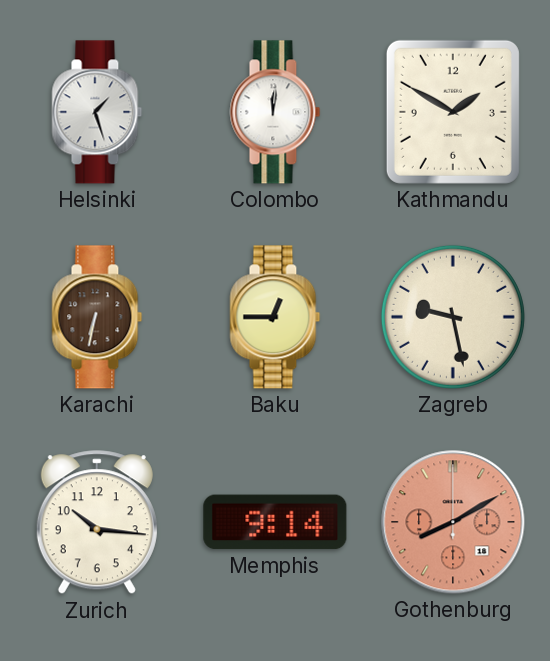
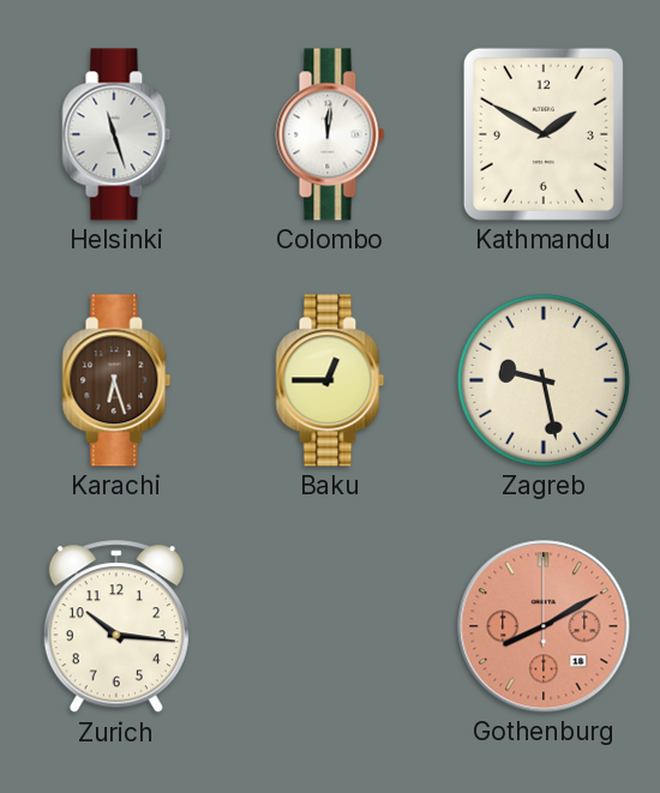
Helsinki: 1:27 -> 11:27 (116, 134)
Karachi: 6:32 -> 6:27 (116, 380)
Memphis: 9:14 -> none (275, 522)
